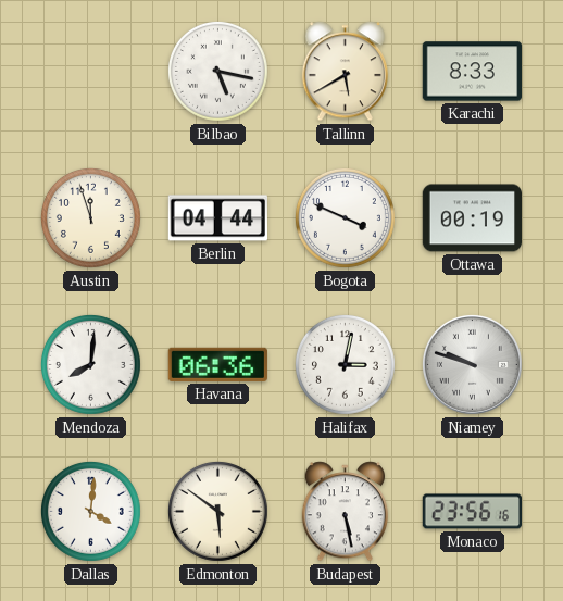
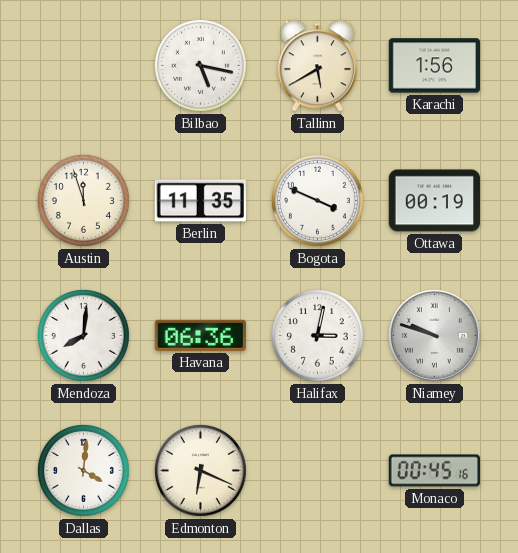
Karachi: 8:33 -> 1:56 (434, 66)
Berlin: 04:44 -> 11:35 (200, 201)
Edmonton: 5:51 -> 6:19 (200, 470)
Budapest: 5:28 -> none (346, 512)
Monaco: 23:56 -> 00:45 (434, 471)
